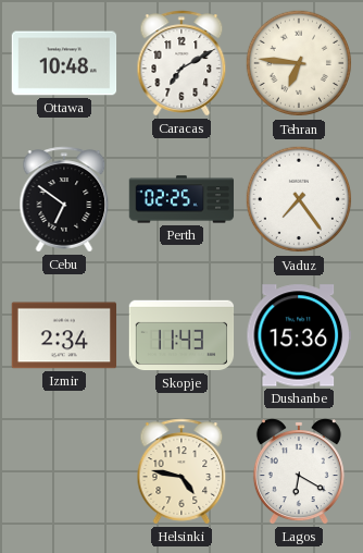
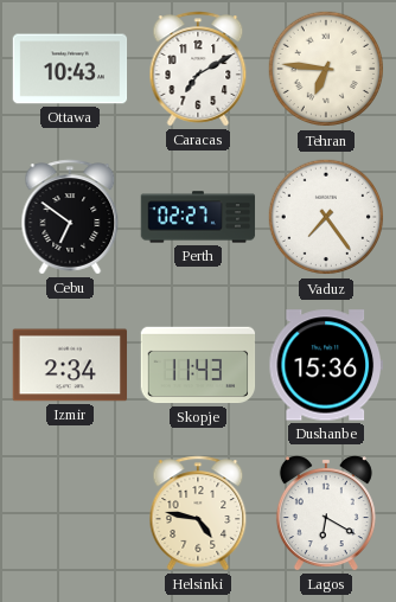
Ottawa: 10:48 -> 10:43 (70, 69)
Perth: 02:25 -> 02:27 (198, 217)
